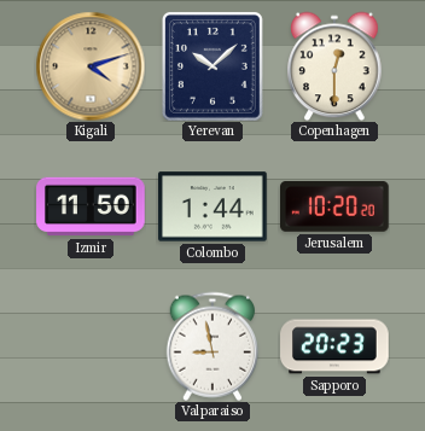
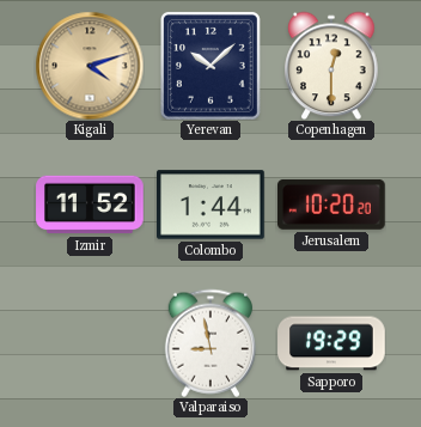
Izmir: 11:50 -> 11:52 (90, 205)
Sapporo: 20:23 -> 19:29 (331, 343)
